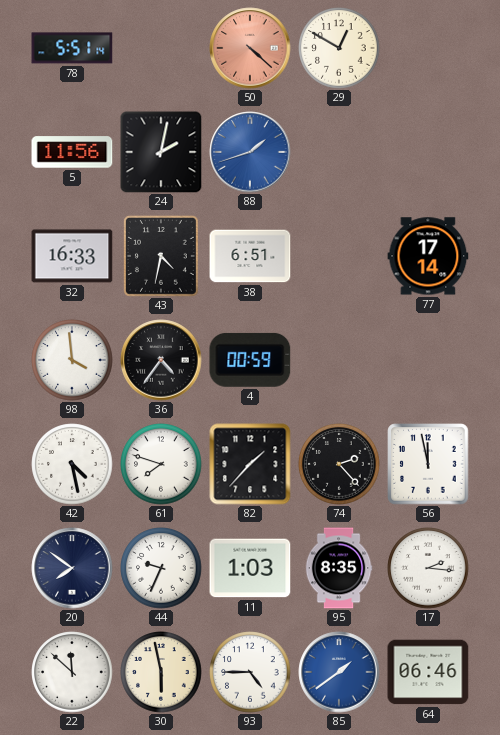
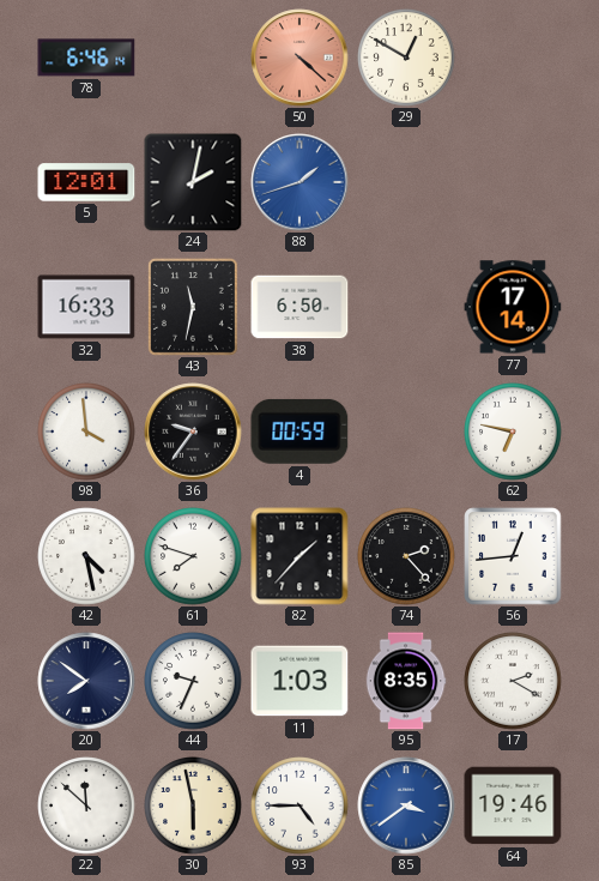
78: 5:51 -> 6:46 (86, 58)
5: 11:56 -> 12:01 (86, 182)
43: 4:32 -> 11:32 (193, 307)
38: 6:51 -> 6:50 (299, 307)
36: 4:36 -> 9:36 (193, 432)
62: none -> 6:47 (513, 432)
56: 11:58 -> 12:44 (513, 556)
17: 2:16 -> 2:20 (513, 681)
85: 1:39 -> 3:39 (406, 805)
64: 06:46 -> 19:46 (513, 805)
